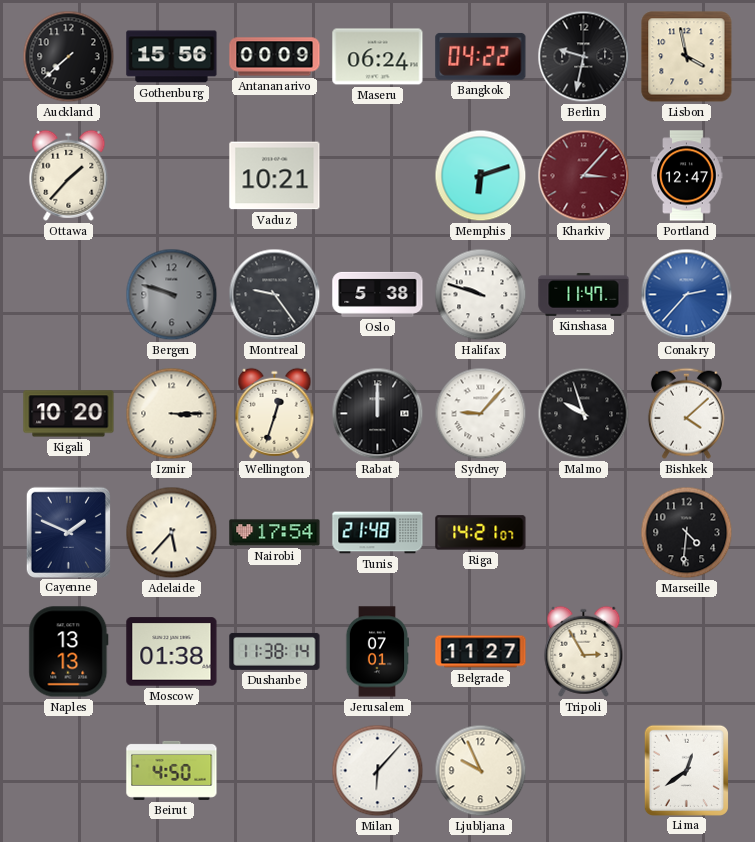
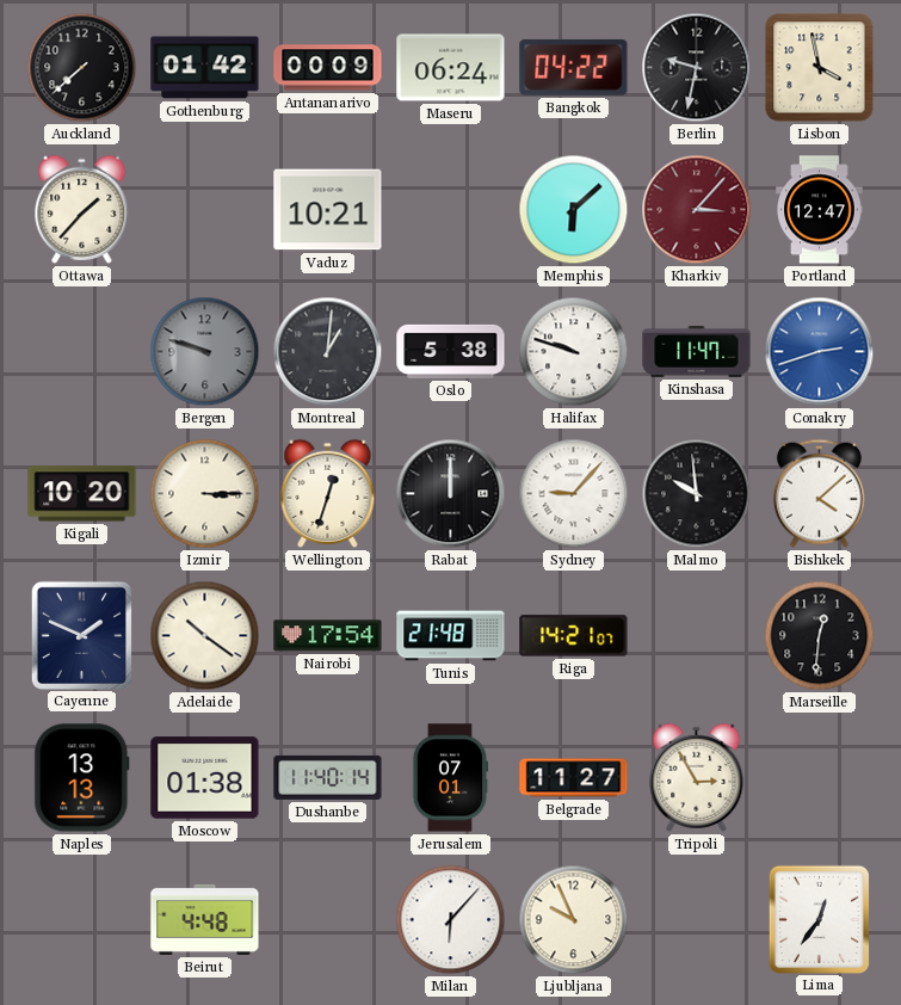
Gothenburg: 15:56 -> 01:42 (205, 68)
Memphis: 6:12 -> 6:08 (574, 210)
Montreal: 9:24 -> 1:01 (328, 352)
Conakry: 2:37 -> 2:42 (820, 352)
Malmo: 9:57 -> 9:59 (697, 494)
Adelaide: 5:37 -> 10:21 (205, 636)
Marseille: 4:31 -> 12:31 (820, 636)
Dushanbe: 11:38 -> 11:40 (328, 777)
Beirut: 4:50 -> 4:48 (205, 919)
Lima: 12:39 -> 12:36 (819, 919)
